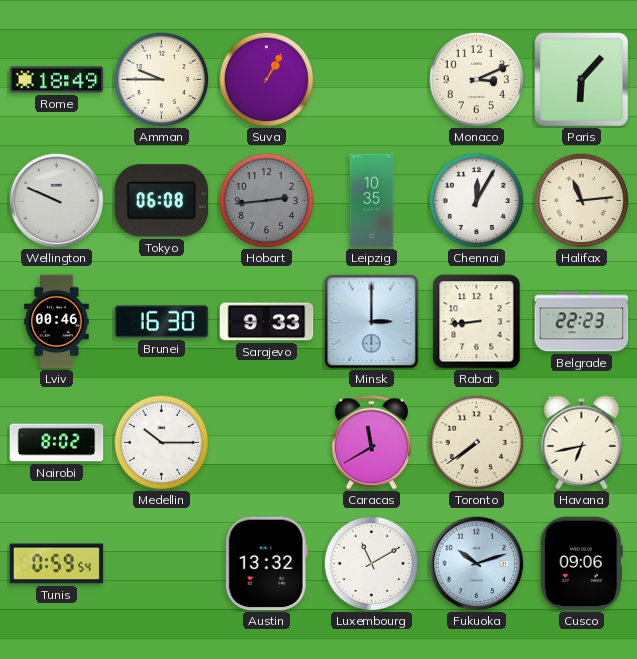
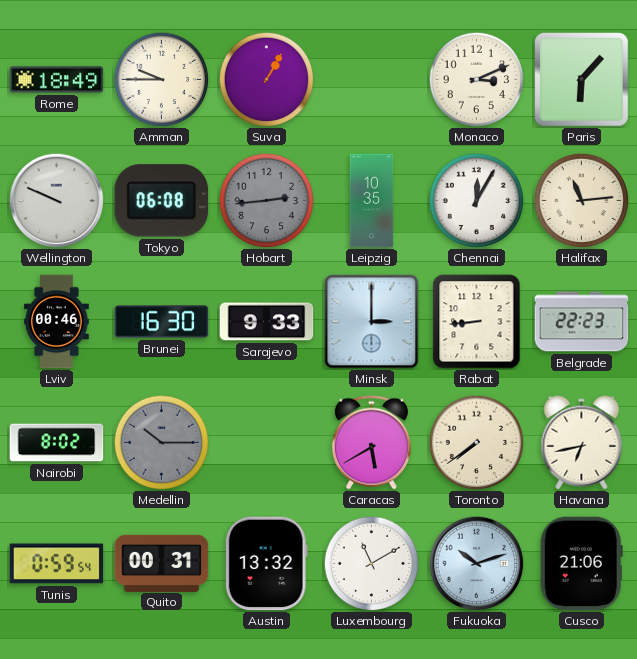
Medellin dial: white -> grey (161, 442)
Caracas: 11:40 -> 5:40 (371, 443)
Quito: none -> 00:31 (162, 563)
Cusco: 09:06 -> 21:06 (581, 564)
